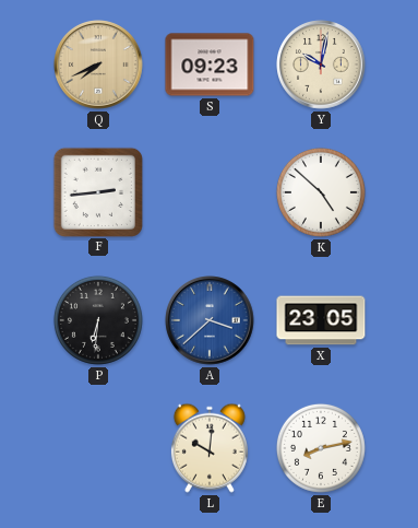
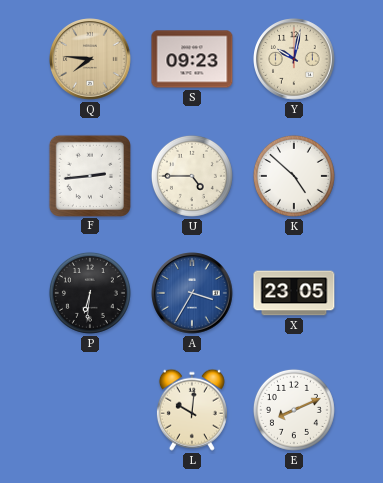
Q: 7:41 -> 7:46 (90, 59)
U: none -> 4:45 (192, 176)
A: 3:38 -> 3:35 (192, 293)
E: 8:13 -> 8:11 (294, 410)
